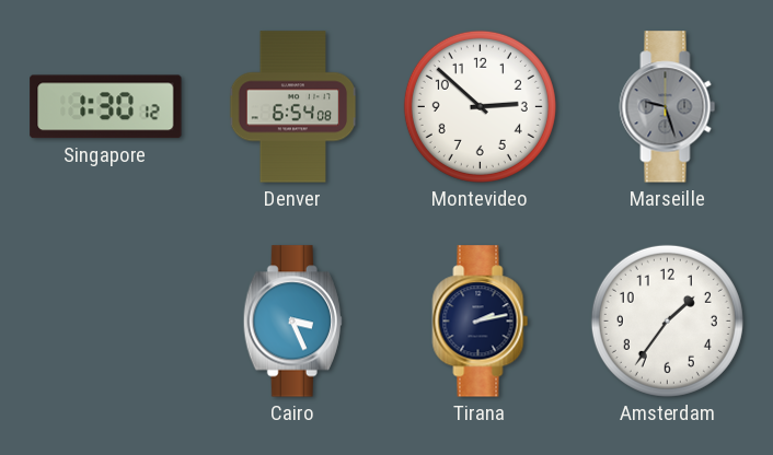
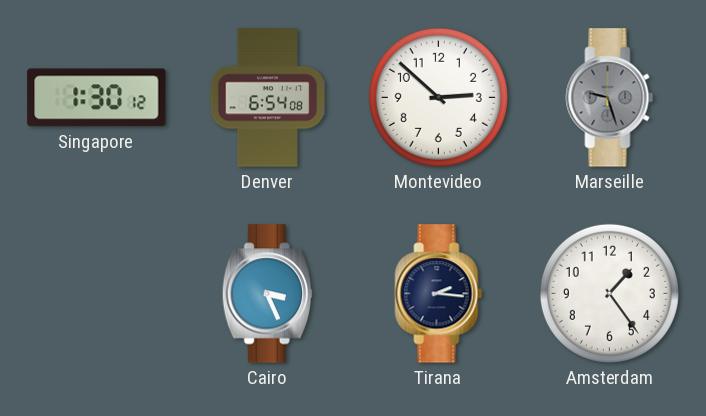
Tirana: 2:13 -> 2:16 (439, 294)
Amsterdam: 1:36 -> 1:24 (609, 293)
